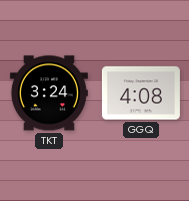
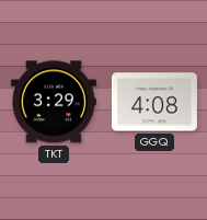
TKT: 3:24 -> 3:29 (54, 102)
